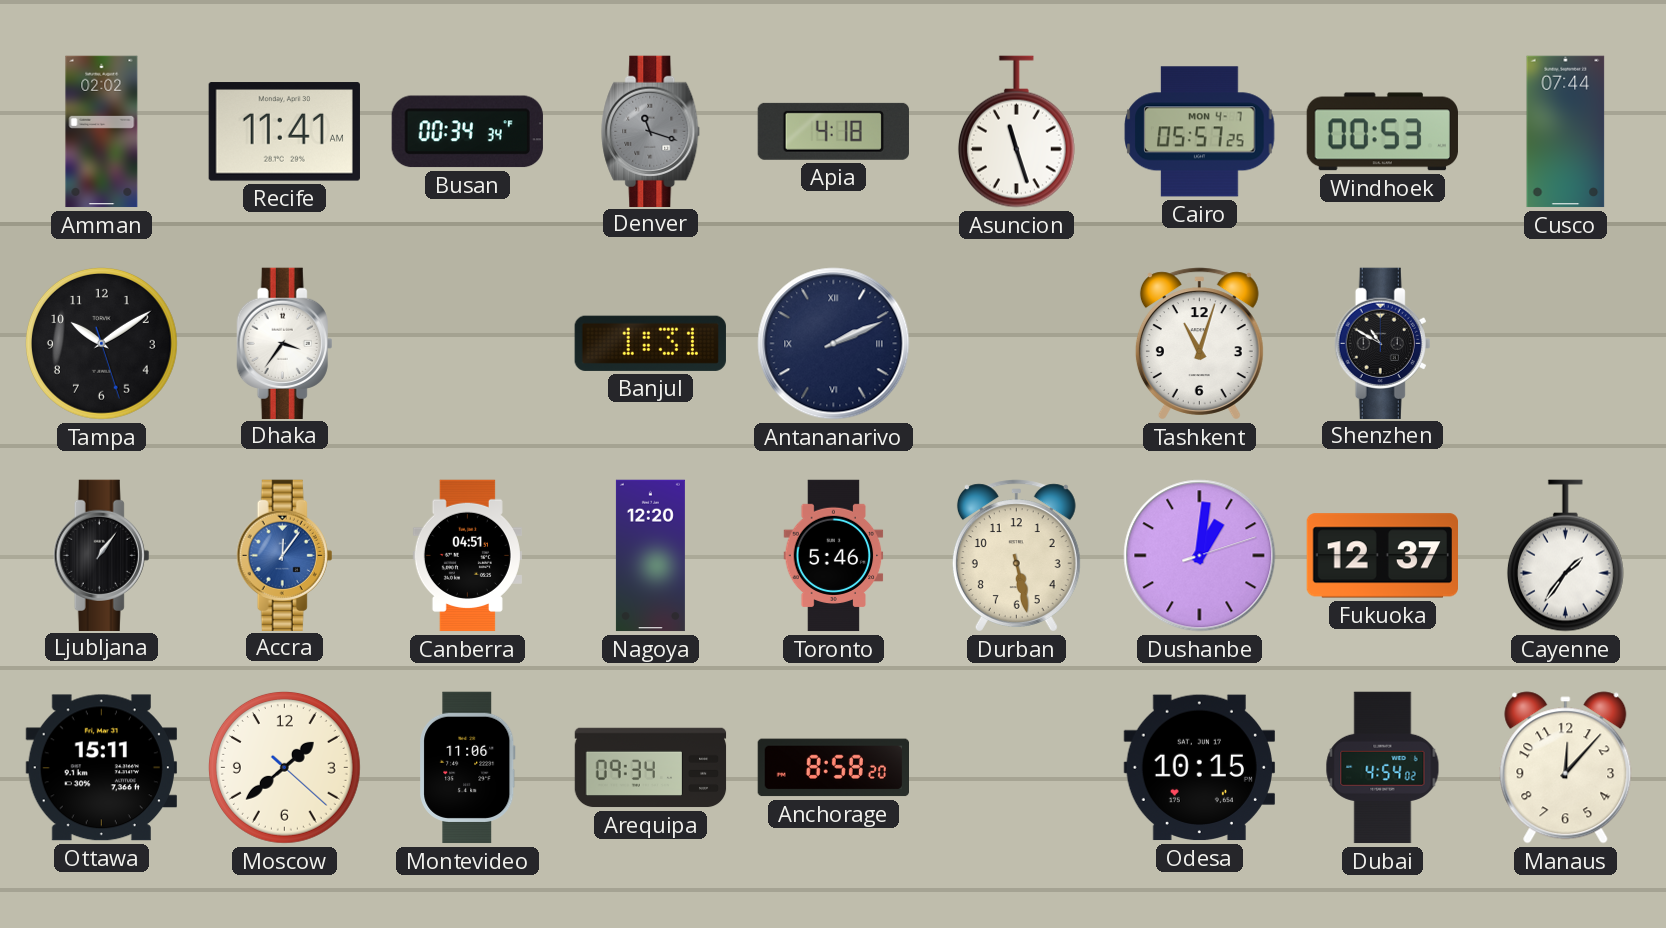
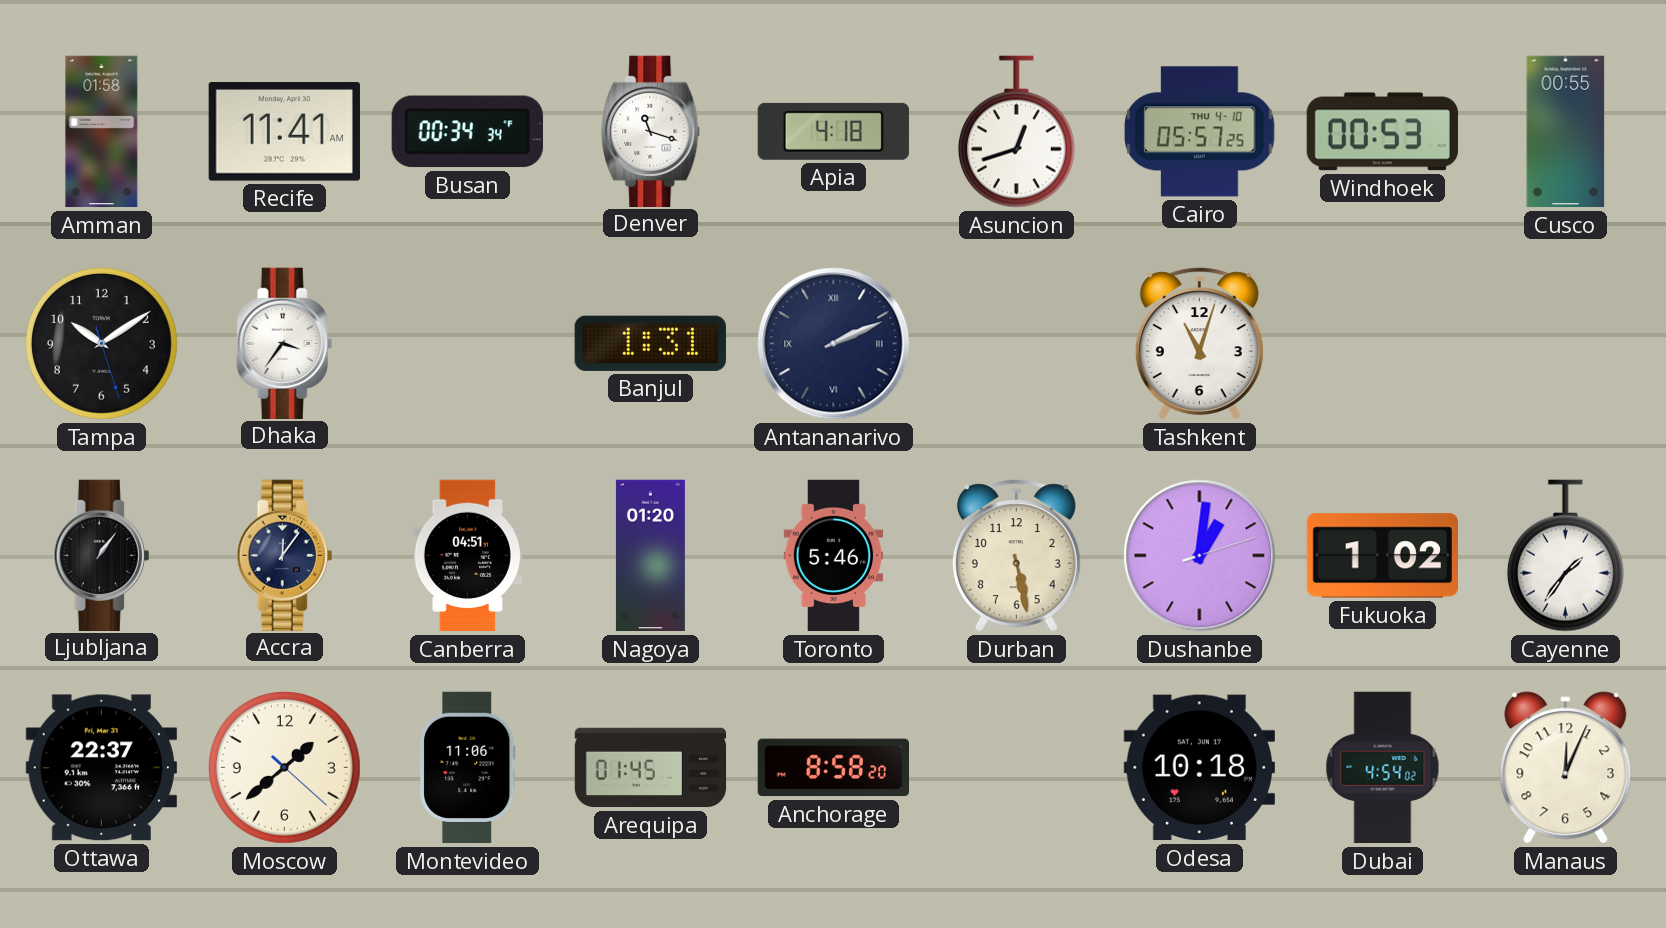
Amman: 02:02 -> 01:58 (102, 132)
Denver dial: grey -> white (651, 131)
Asuncion: 11:27 -> 12:42 (1016, 132)
Cairo date: MON 4-7 -> THU 4-10 (1200, 132)
Cusco: 07:44 -> 00:55 (1566, 132)
Shenzhen: 10:50 -> none (1383, 343)
Accra dial: blue -> navy (285, 555)
Nagoya: 12:20 -> 01:20 (650, 556)
Fukuoka: 12:37 -> 1:02 (1382, 556)
Ottawa: 15:11 -> 22:37 (101, 768)
Arequipa: 09:34 -> 01:45 (651, 768)
Odesa: 10:15 -> 10:18 (1199, 768)
Manaus: 12:07 -> 12:04 (1566, 768)
